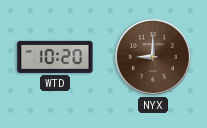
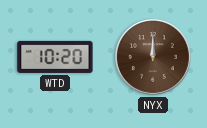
NYX: 9:00 -> 12:00 (153, 57)
